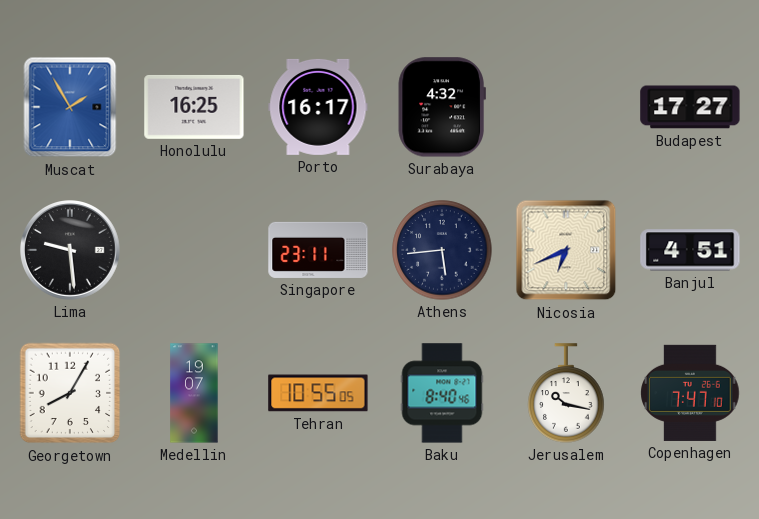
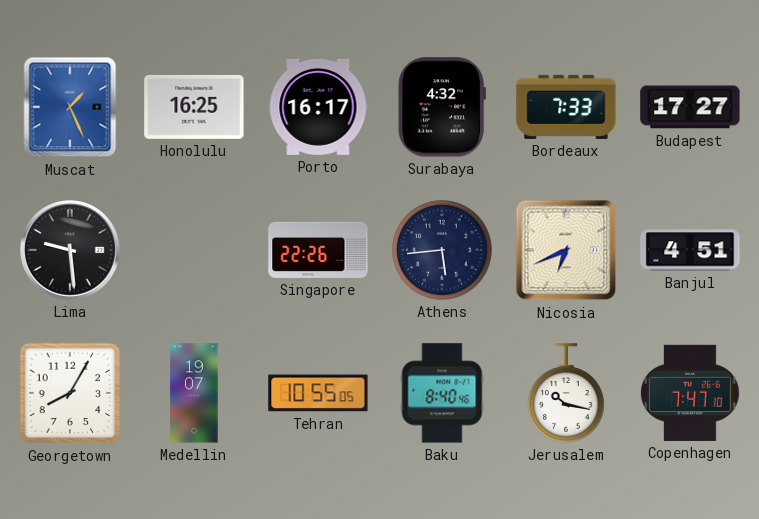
Muscat: 1:55 -> 1:26 (70, 107)
Bordeaux: none -> 7:33 (566, 107)
Singapore: 23:11 -> 22:26 (318, 250)
